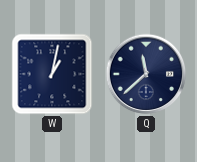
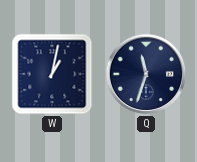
Q: 11:38 -> 11:33 (146, 74)
